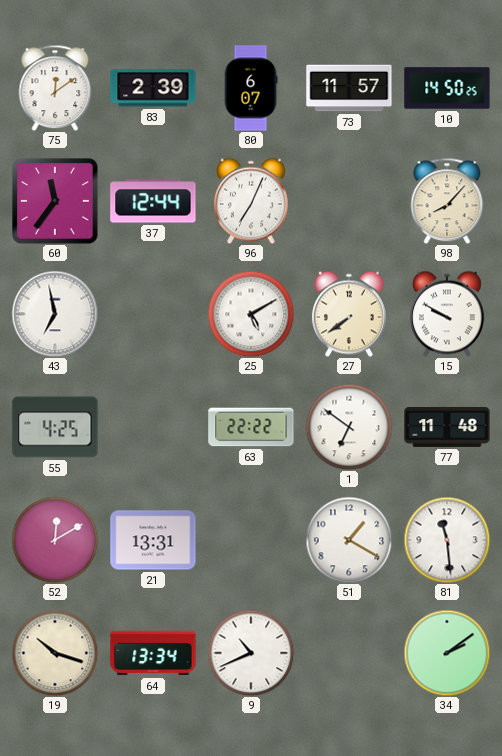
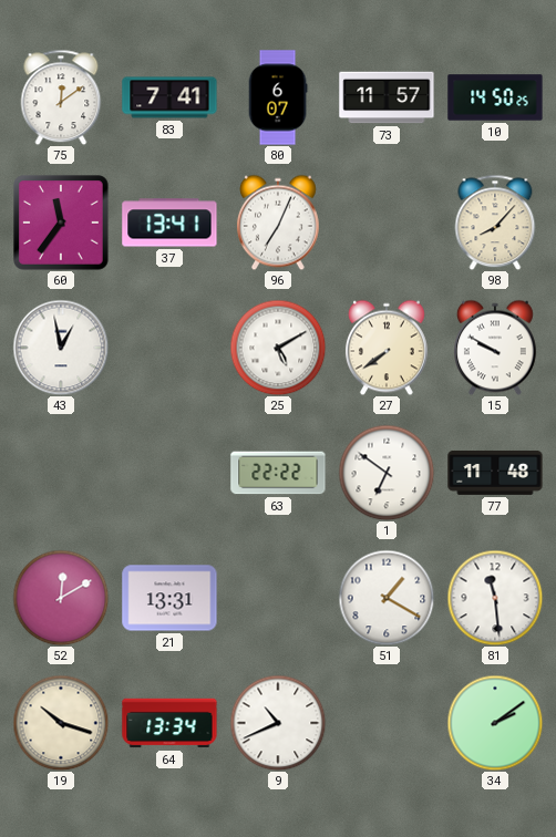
83: 2:39 -> 7:41 (169, 97)
37: 12:44 -> 13:41 (169, 223)
43: 6:58 -> 12:58 (61, 348)
55: 4:25 -> none (55, 427)
